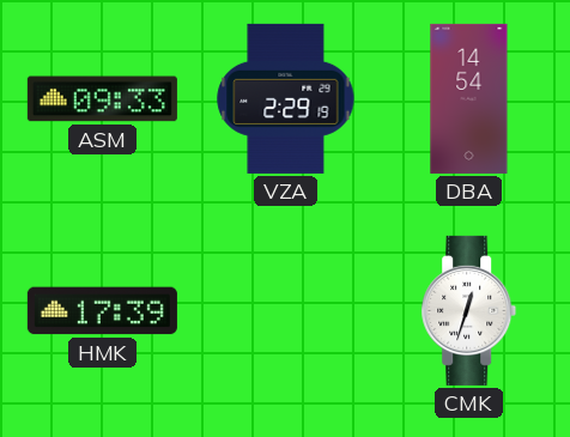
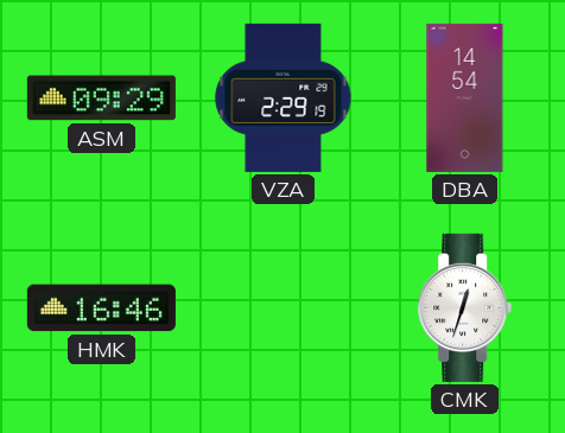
ASM: 09:33 -> 09:29 (101, 98)
HMK: 17:39 -> 16:46 (101, 308)
